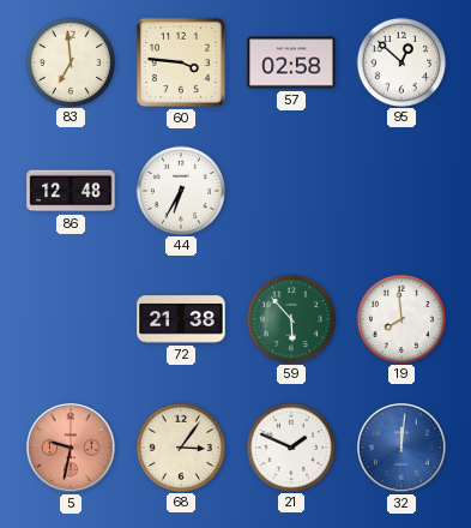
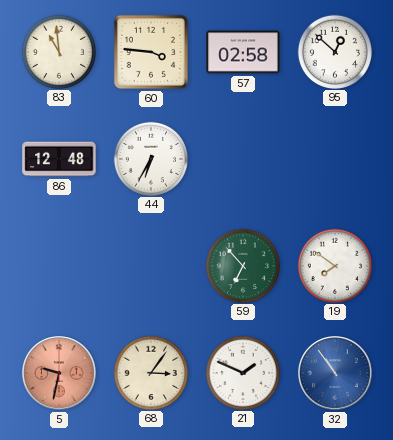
83: 6:59 -> 10:59 (58, 51)
72: 21:38 -> none (181, 319)
59: 5:53 -> 6:53 (242, 265)
19: 7:59 -> 7:51 (334, 265)
32: 12:01 -> 10:54 (335, 373)
